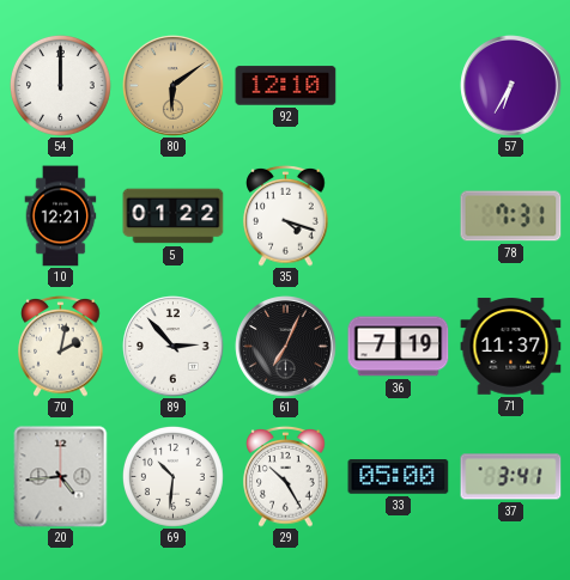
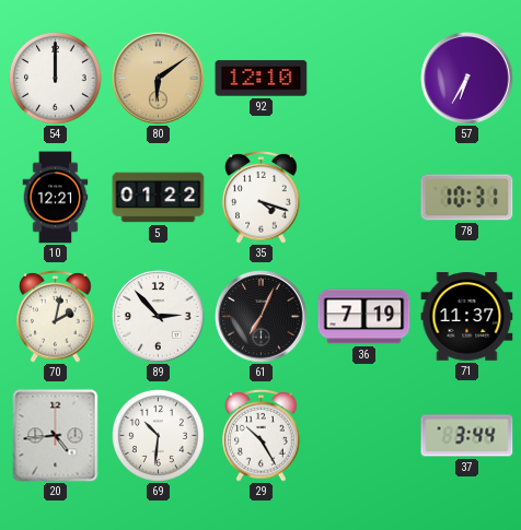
78: 7:31 -> 10:31 (467, 198)
33: 05:00 -> none (399, 477)
37: 3:41 -> 3:44 (467, 436)
